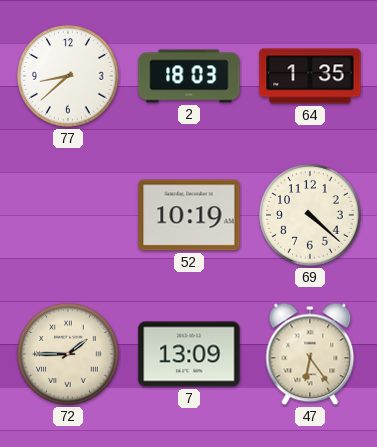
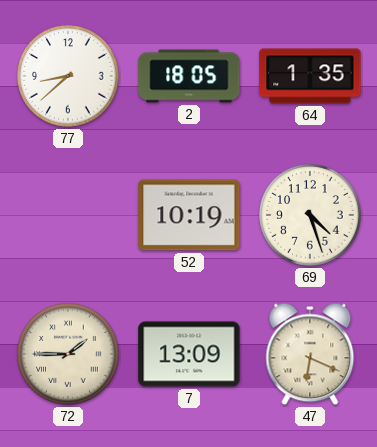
2: 18:03 -> 18:05 (189, 76)
69: 4:22 -> 4:27 (310, 215)
47: 6:24 -> 6:19 (310, 354)
